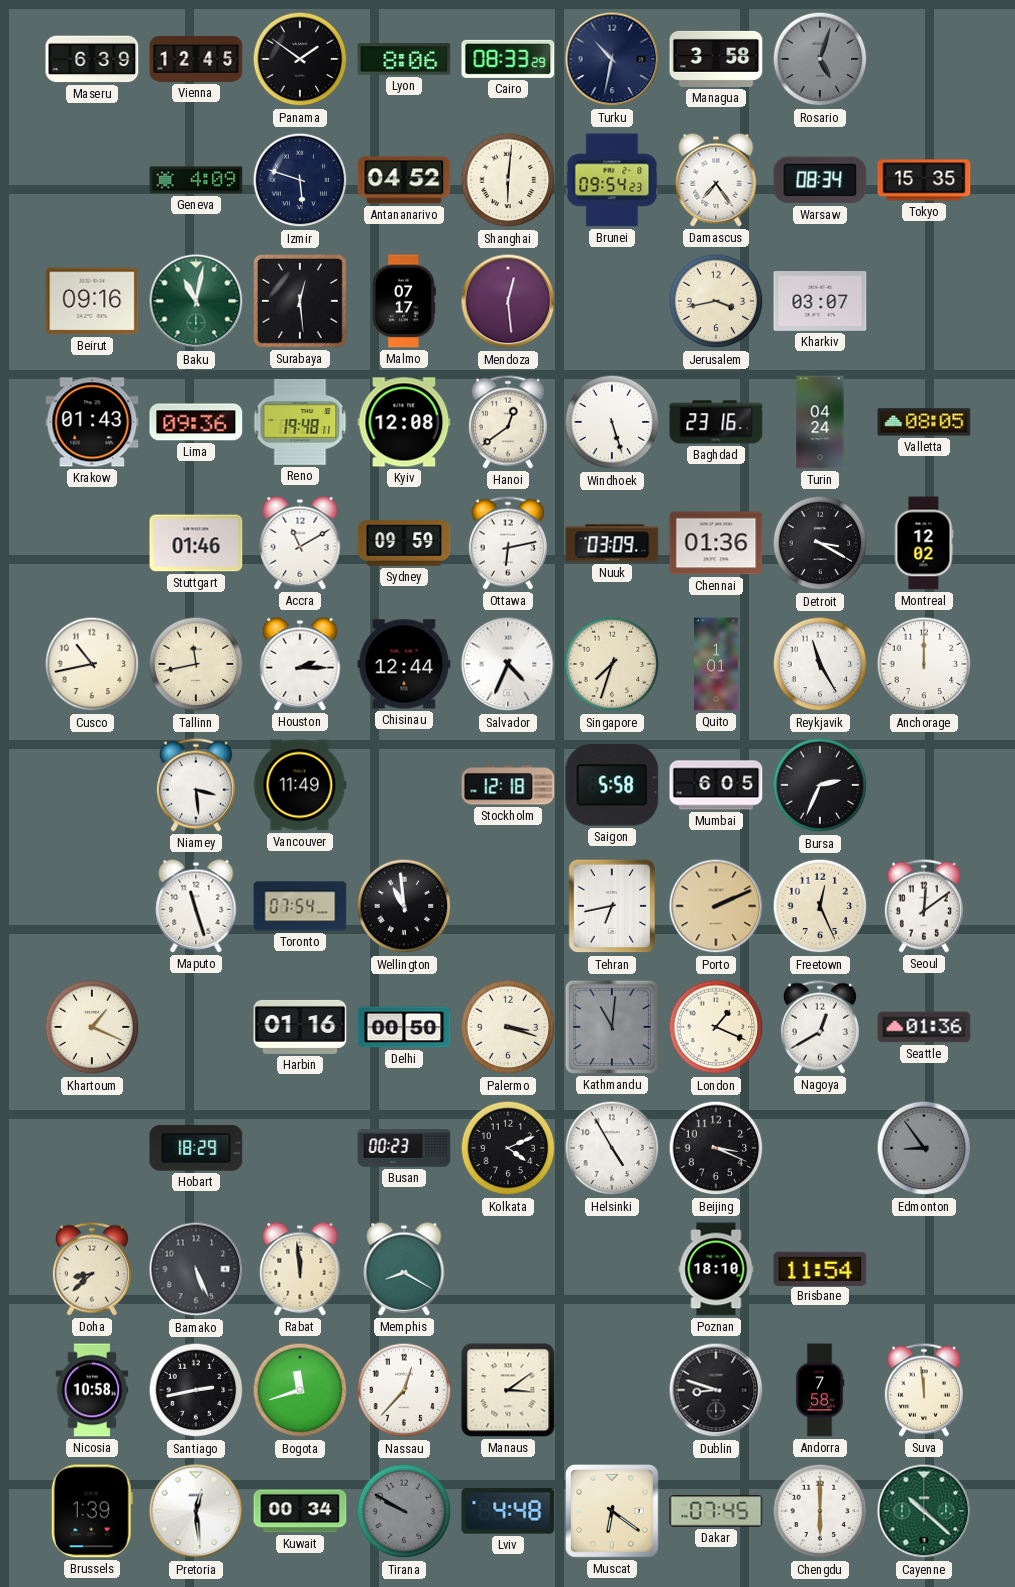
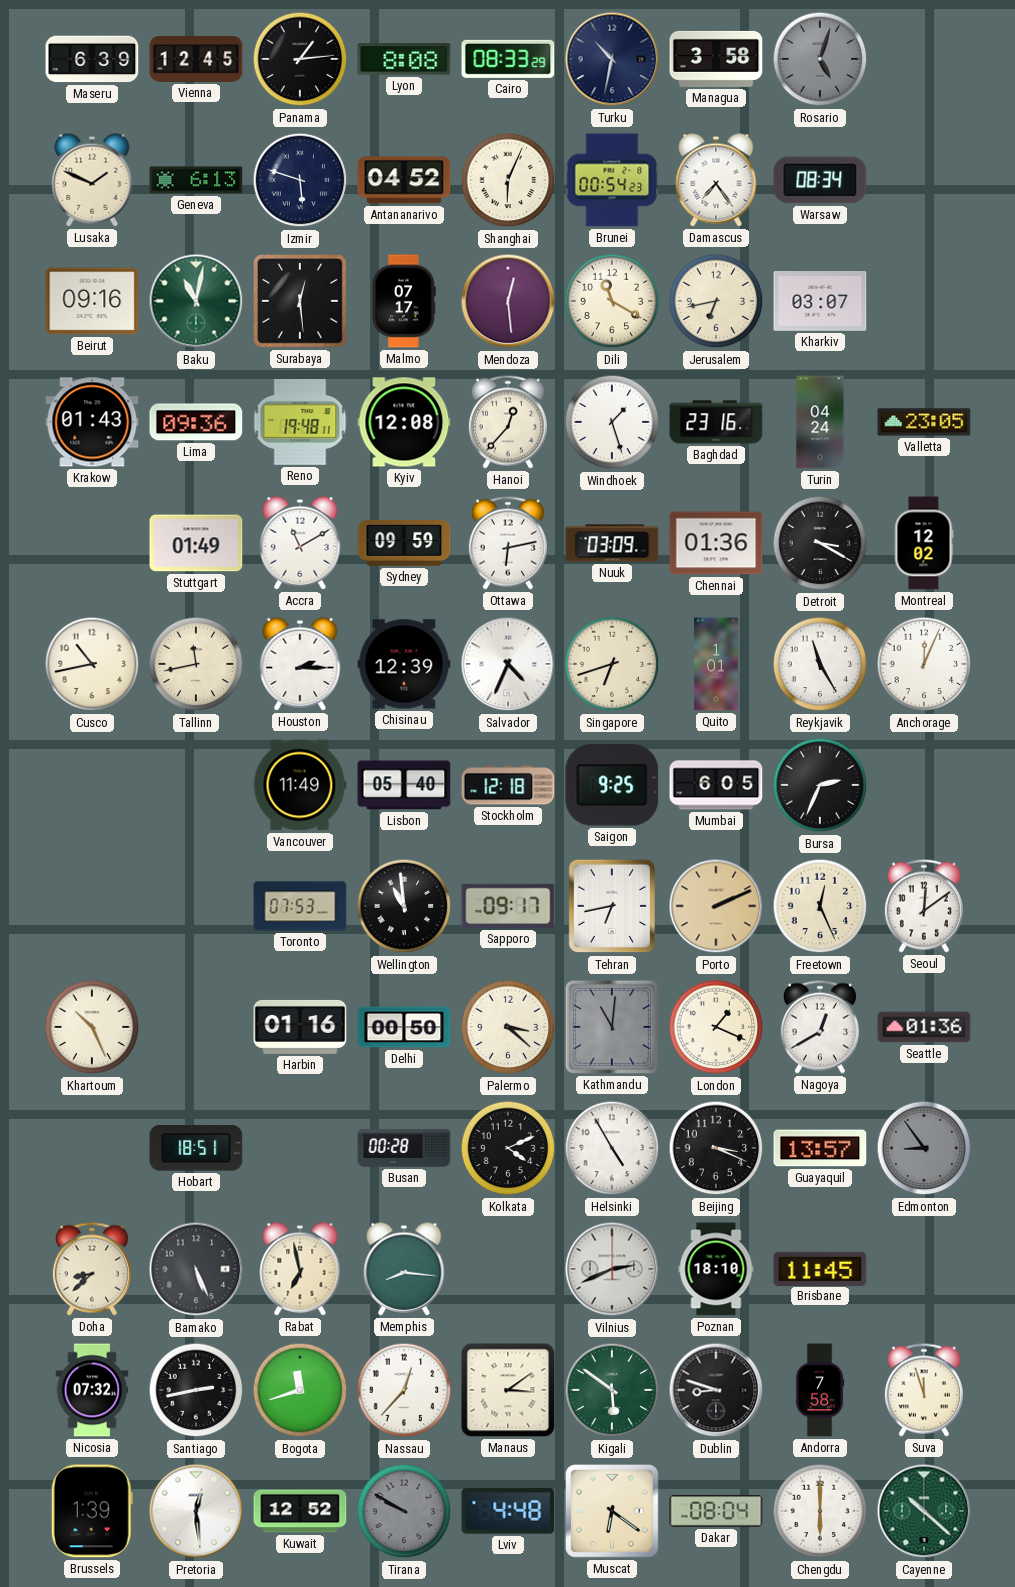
Panama: 1:51 -> 1:14 (300, 59)
Lyon: 8:06 -> 8:08 (404, 59)
Lusaka: none -> 1:49 (92, 180)
Geneva: 4:09 -> 6:13 (196, 180)
Shanghai: 6:01 -> 6:04 (508, 180)
Brunei: 09:54 -> 00:54 (612, 180)
Tokyo: 15:35 -> none (924, 180)
Dili: none -> 11:20 (612, 301)
Jerusalem: 3:43 -> 6:43 (716, 301)
Hanoi: 12:39 -> 12:37 (508, 422)
Windhoek: 5:27 -> 1:27 (612, 422)
Valletta: 08:05 -> 23:05 (924, 422)
Stuttgart: 01:46 -> 01:49 (196, 543)
Chisinau: 12:44 -> 12:39 (404, 664)
Singapore: 7:33 -> 6:42 (612, 664)
Anchorage: 12:00 -> 12:04 (924, 664)
Niamey: 3:29 -> none (196, 785)
Lisbon: none -> 05:40 (404, 785)
Saigon: 5:58 -> 9:25 (612, 785)
Maputo: 11:27 -> none (196, 906)
Toronto: 07:54 -> 07:53 (300, 906)
Sapporo: none -> 09:17 (508, 906)
Khartoum: 1:19 -> 10:26 (92, 1027)
Palermo: 3:18 -> 3:22 (508, 1027)
Hobart: 18:29 -> 18:51 (196, 1148)
Busan: 00:23 -> 00:28 (404, 1148)
Guayaquil: none -> 13:57 (820, 1148)
Rabat: 11:59 -> 6:58 (300, 1269)
Memphis: 8:20 -> 8:16 (404, 1269)
Vilnius: none -> 2:41 (612, 1269)
Brisbane: 11:54 -> 11:45 (820, 1268)
Nicosia: 10:58 -> 07:32 (92, 1390)
Kigali: none -> 5:51 (612, 1390)
Suva: 11:59 -> 11:57 (924, 1390)
Kuwait: 00:34 -> 12:52 (300, 1511)
Dakar: 07:45 -> 08:04 (716, 1511)
